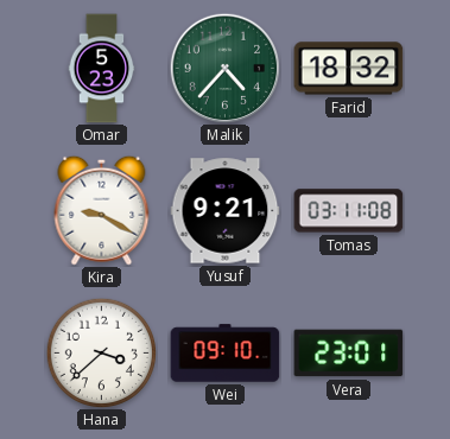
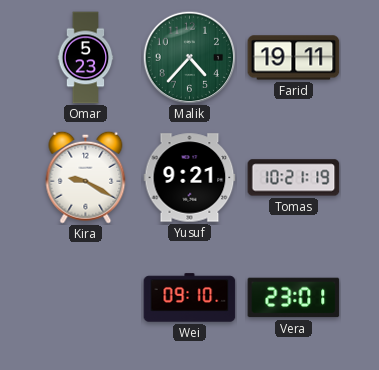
Farid: 18:32 -> 19:11 (294, 58)
Tomas: 03:11 -> 10:21 (294, 178)
Hana: 3:38 -> none (101, 352)
